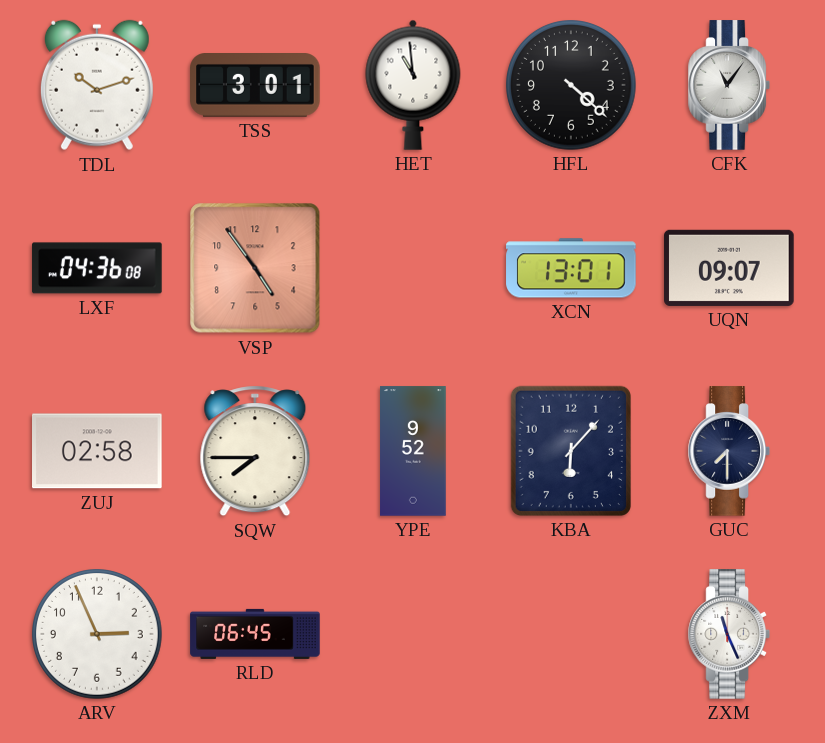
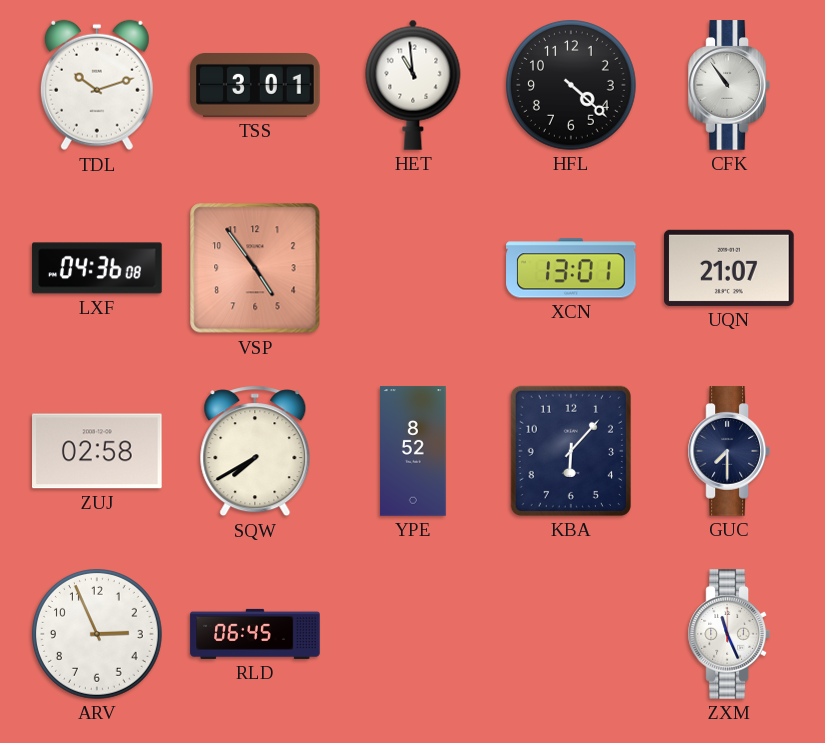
CFK: 11:06 -> 10:54 (729, 85)
UQN: 09:07 -> 21:07 (729, 268)
SQW: 7:45 -> 7:40 (255, 451)
YPE: 9:52 -> 8:52 (413, 451)
